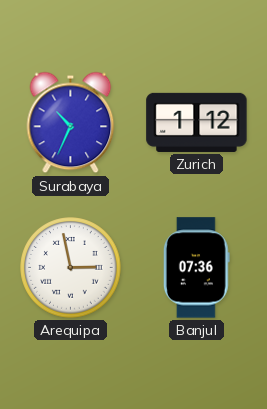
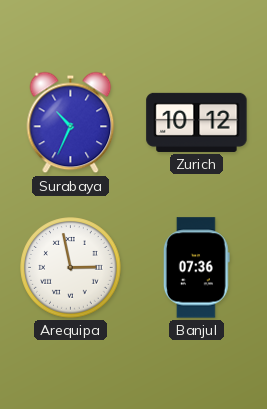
Zurich: 1:12 -> 10:12 (197, 122)
